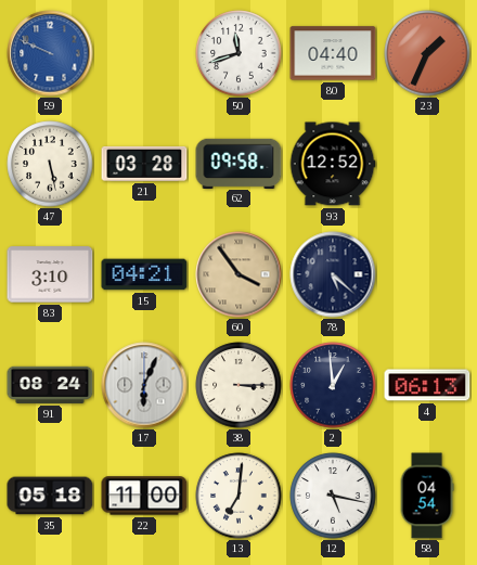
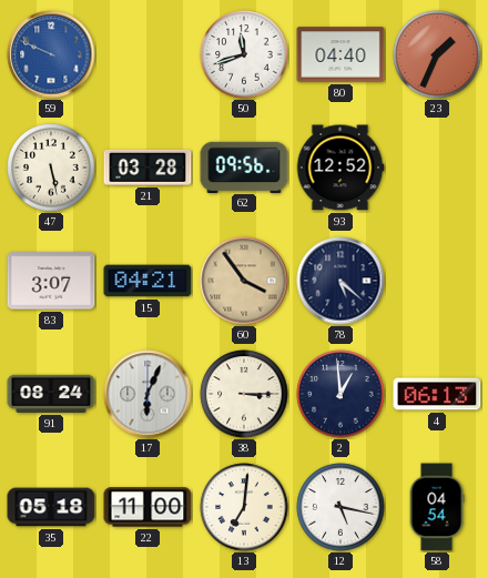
62: 09:58 -> 09:56 (244, 166)
83: 3:10 -> 3:07 (51, 281)
